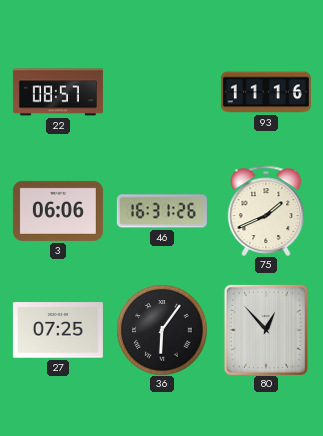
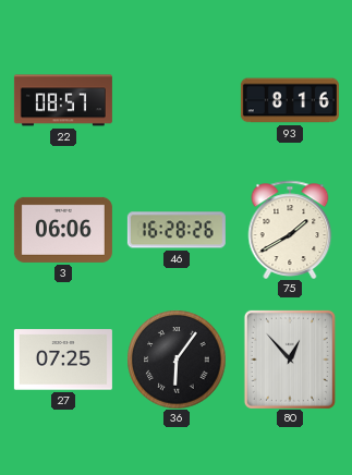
93: 11:16 -> 8:16 (290, 100)
46: 16:31 -> 16:28 (177, 230)
75: 1:41 -> 1:40 (290, 229)
